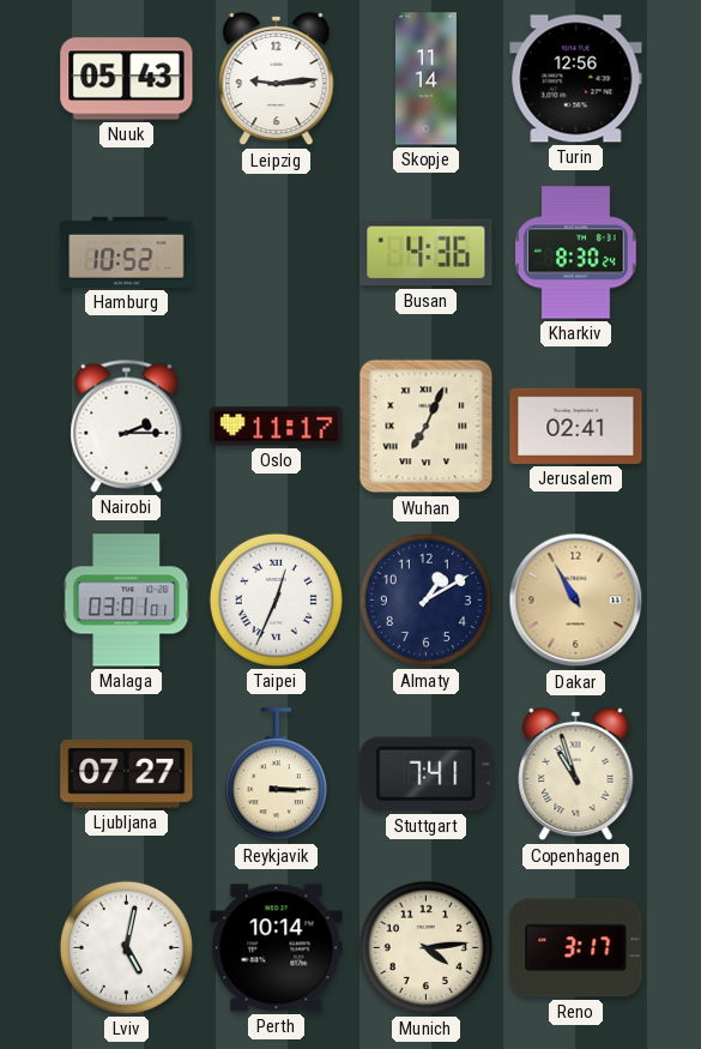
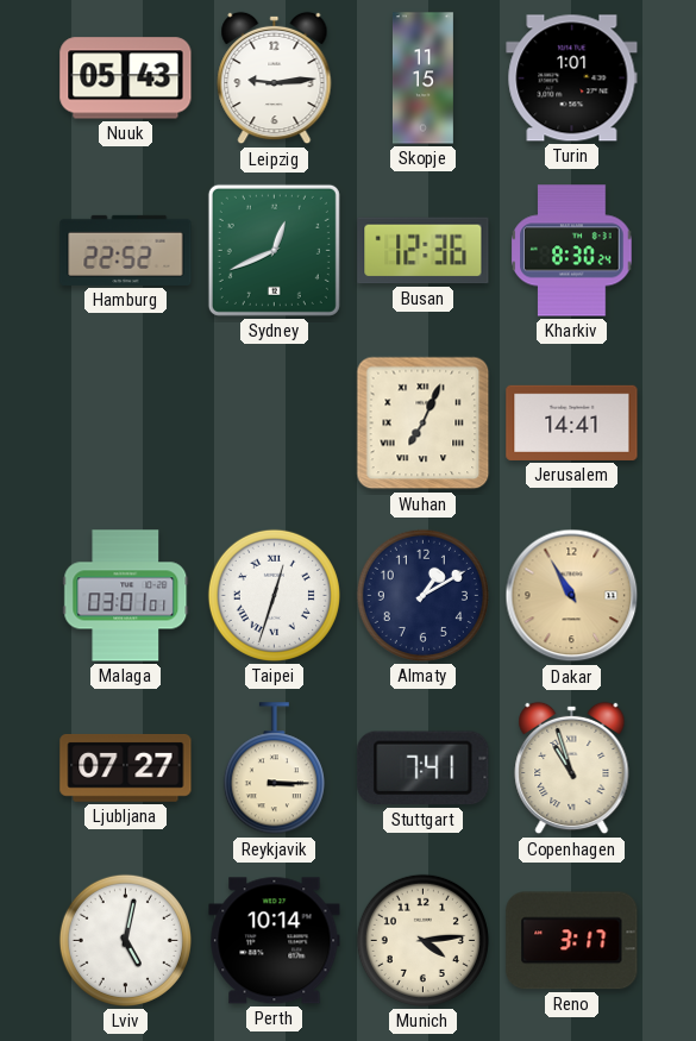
Skopje: 11:14 -> 11:15 (422, 79)
Turin: 12:56 -> 1:01 (572, 79)
Hamburg: 10:52 -> 22:52 (126, 250)
Sydney: none -> 12:41 (274, 250)
Busan: 4:36 -> 12:36 (424, 251)
Nairobi: 2:15 -> none (127, 426)
Oslo: 11:17 -> none (277, 427)
Jerusalem: 02:41 -> 14:41 (572, 422)
Taipei: 12:34 -> 12:33 (274, 595)
